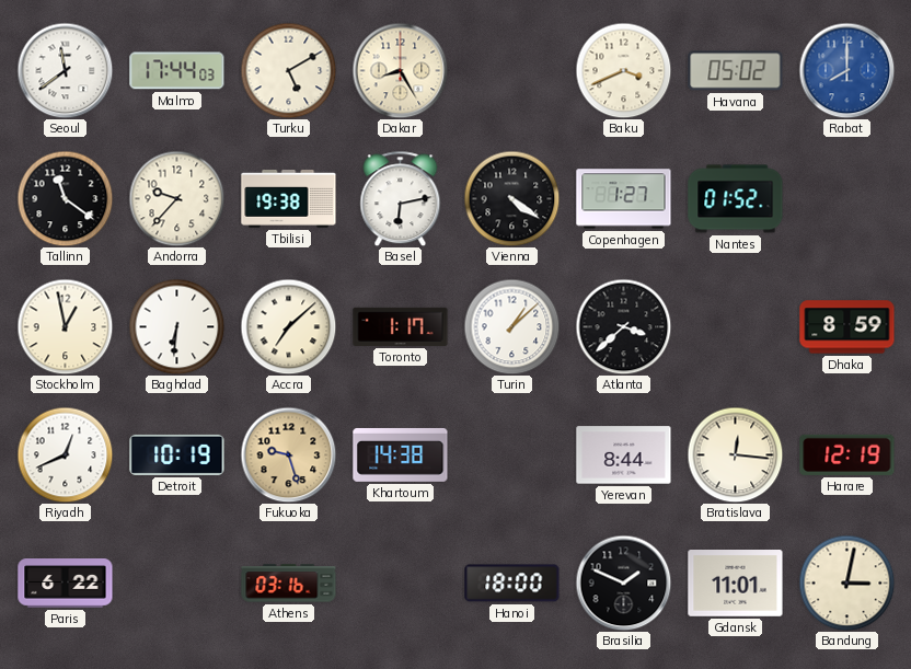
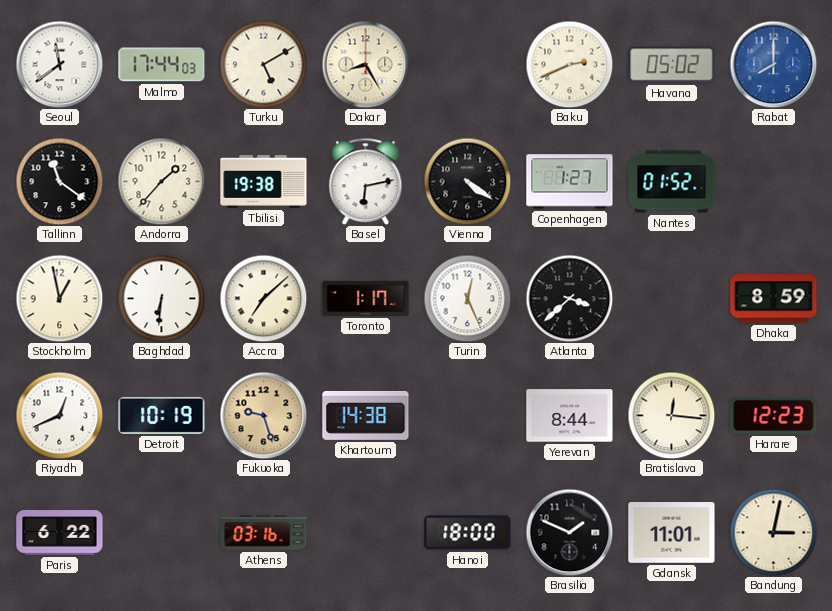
Baku: 3:41 -> 2:41 (569, 64)
Andorra: 9:37 -> 1:37 (161, 181)
Turin: 1:08 -> 12:26 (467, 298)
Harare: 12:19 -> 12:23 (774, 415)
